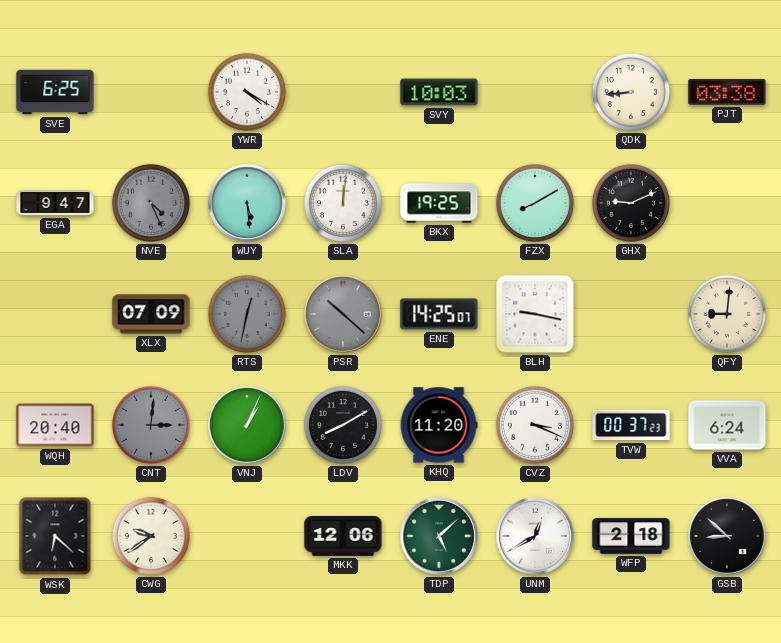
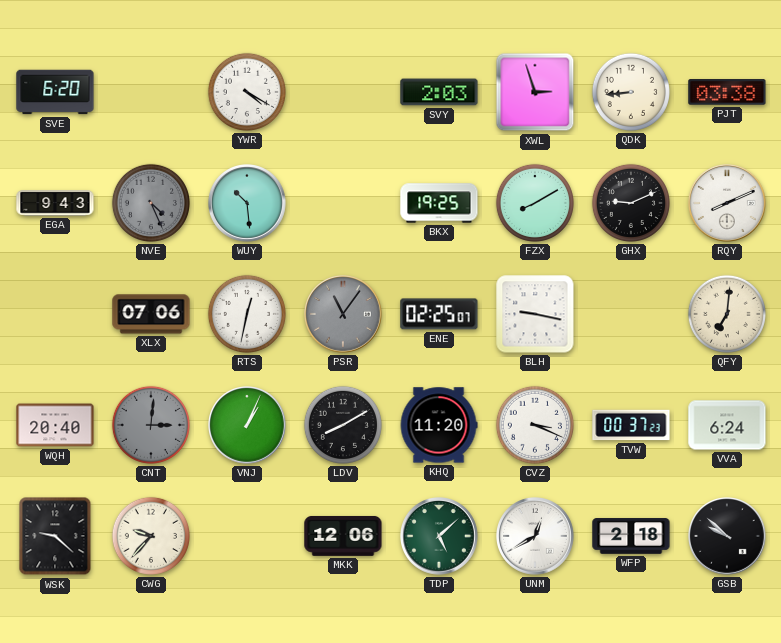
SVE: 6:25 -> 6:20 (55, 92)
SVY: 10:03 -> 2:03 (439, 92)
XWL: none -> 2:57 (535, 92)
EGA: 9:47 -> 9:43 (55, 203)
WUY: 5:29 -> 10:29 (248, 204)
SLA: 12:01 -> none (343, 203)
RQY: none -> 8:11 (728, 204)
XLX: 07:09 -> 07:06 (151, 314)
RTS dial: grey -> white (247, 314)
PSR: 10:22 -> 11:06 (344, 315)
ENE: 14:25 -> 02:25 (439, 314)
QFY: 9:01 -> 7:01 (727, 314)
WSK: 6:22 -> 9:22 (55, 536)
CWG: 9:39 -> 9:37 (151, 536)
GSB: 8:52 -> 9:52 (728, 537)
